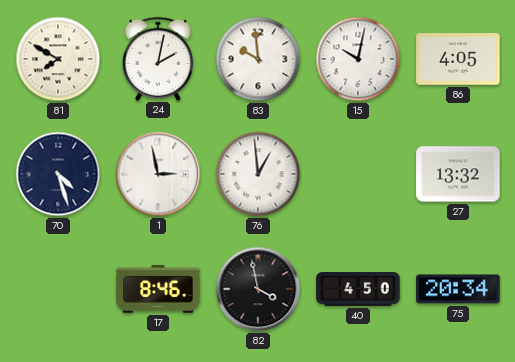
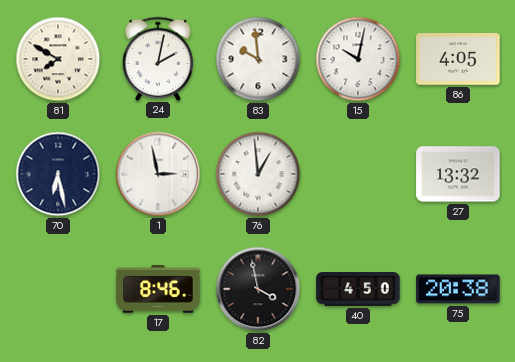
70: 4:27 -> 6:28 (58, 174)
75: 20:34 -> 20:38 (458, 289)
